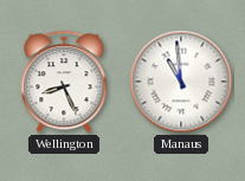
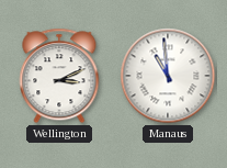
Wellington: 8:26 -> 3:11 (59, 76)
